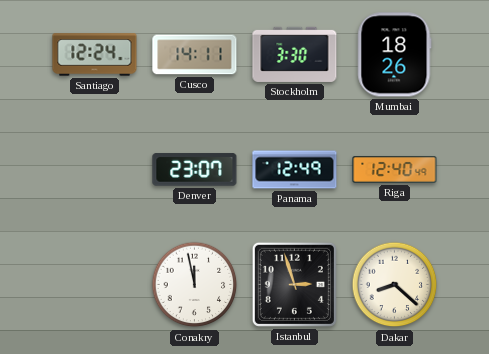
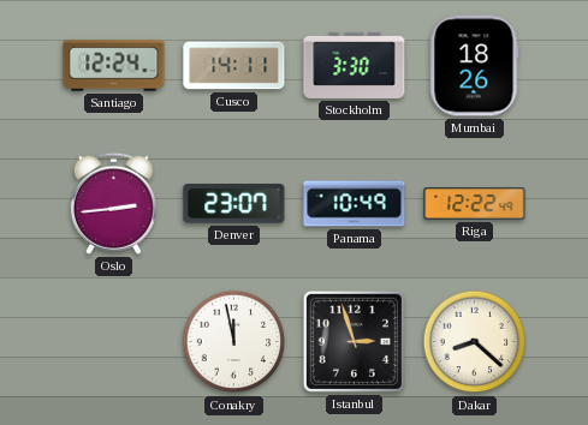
Oslo: none -> 2:44 (113, 203)
Panama: 12:49 -> 10:49 (355, 204)
Riga: 12:40 -> 12:22 (475, 204)
